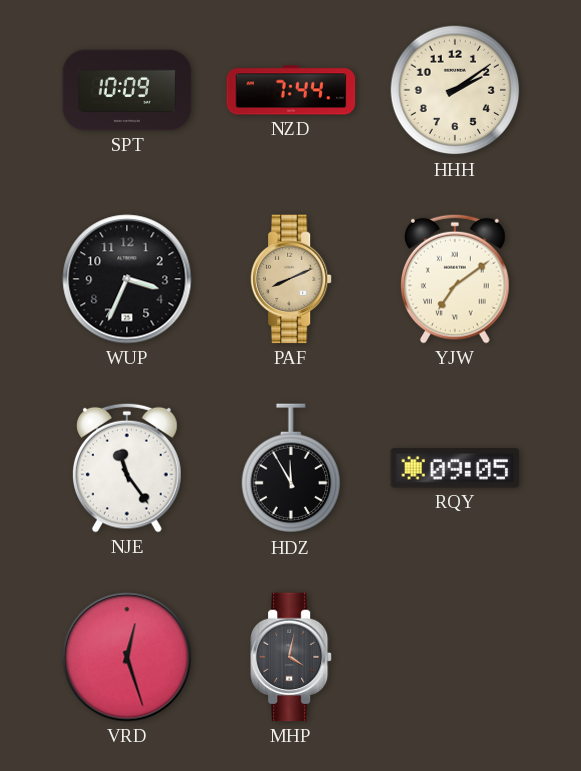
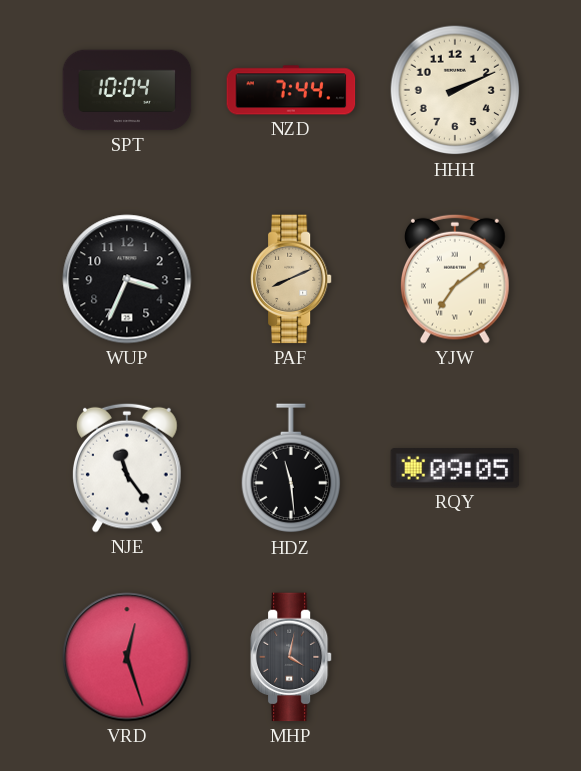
SPT: 10:09 -> 10:04 (127, 90)
HHH: 2:09 -> 2:11 (455, 90)
HDZ: 11:55 -> 11:29 (291, 469)
